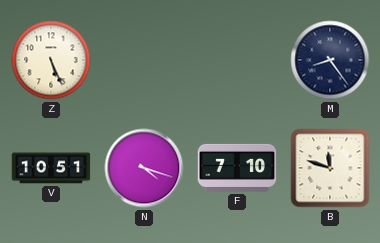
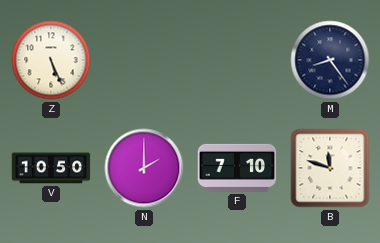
V: 10:51 -> 10:50 (51, 168)
N: 4:18 -> 2:00 (144, 168)
